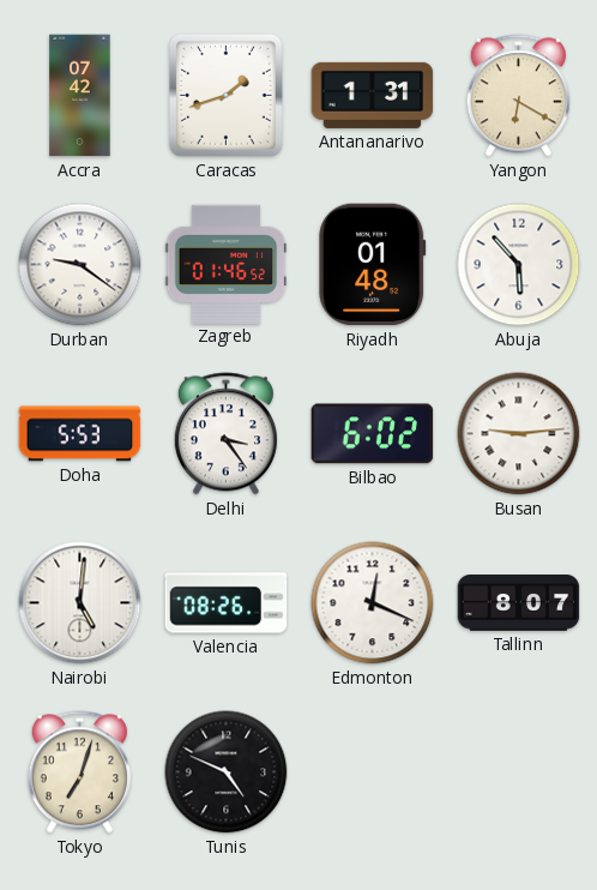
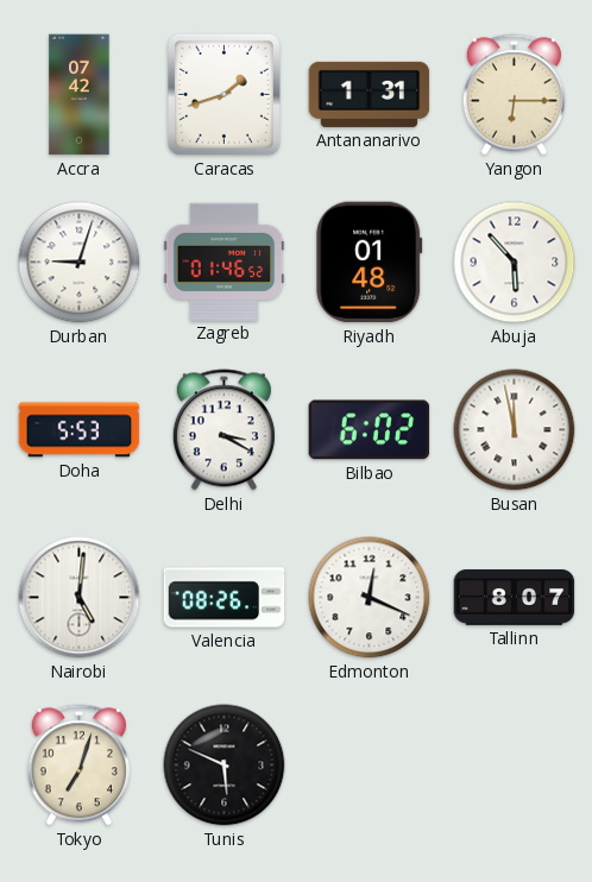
Yangon: 6:20 -> 6:15 (514, 95)
Durban: 9:21 -> 9:03 (80, 263)
Delhi: 3:24 -> 3:20 (223, 430)
Busan: 9:14 -> 11:58 (515, 430)
Tunis: 4:49 -> 5:49 (225, 766)
